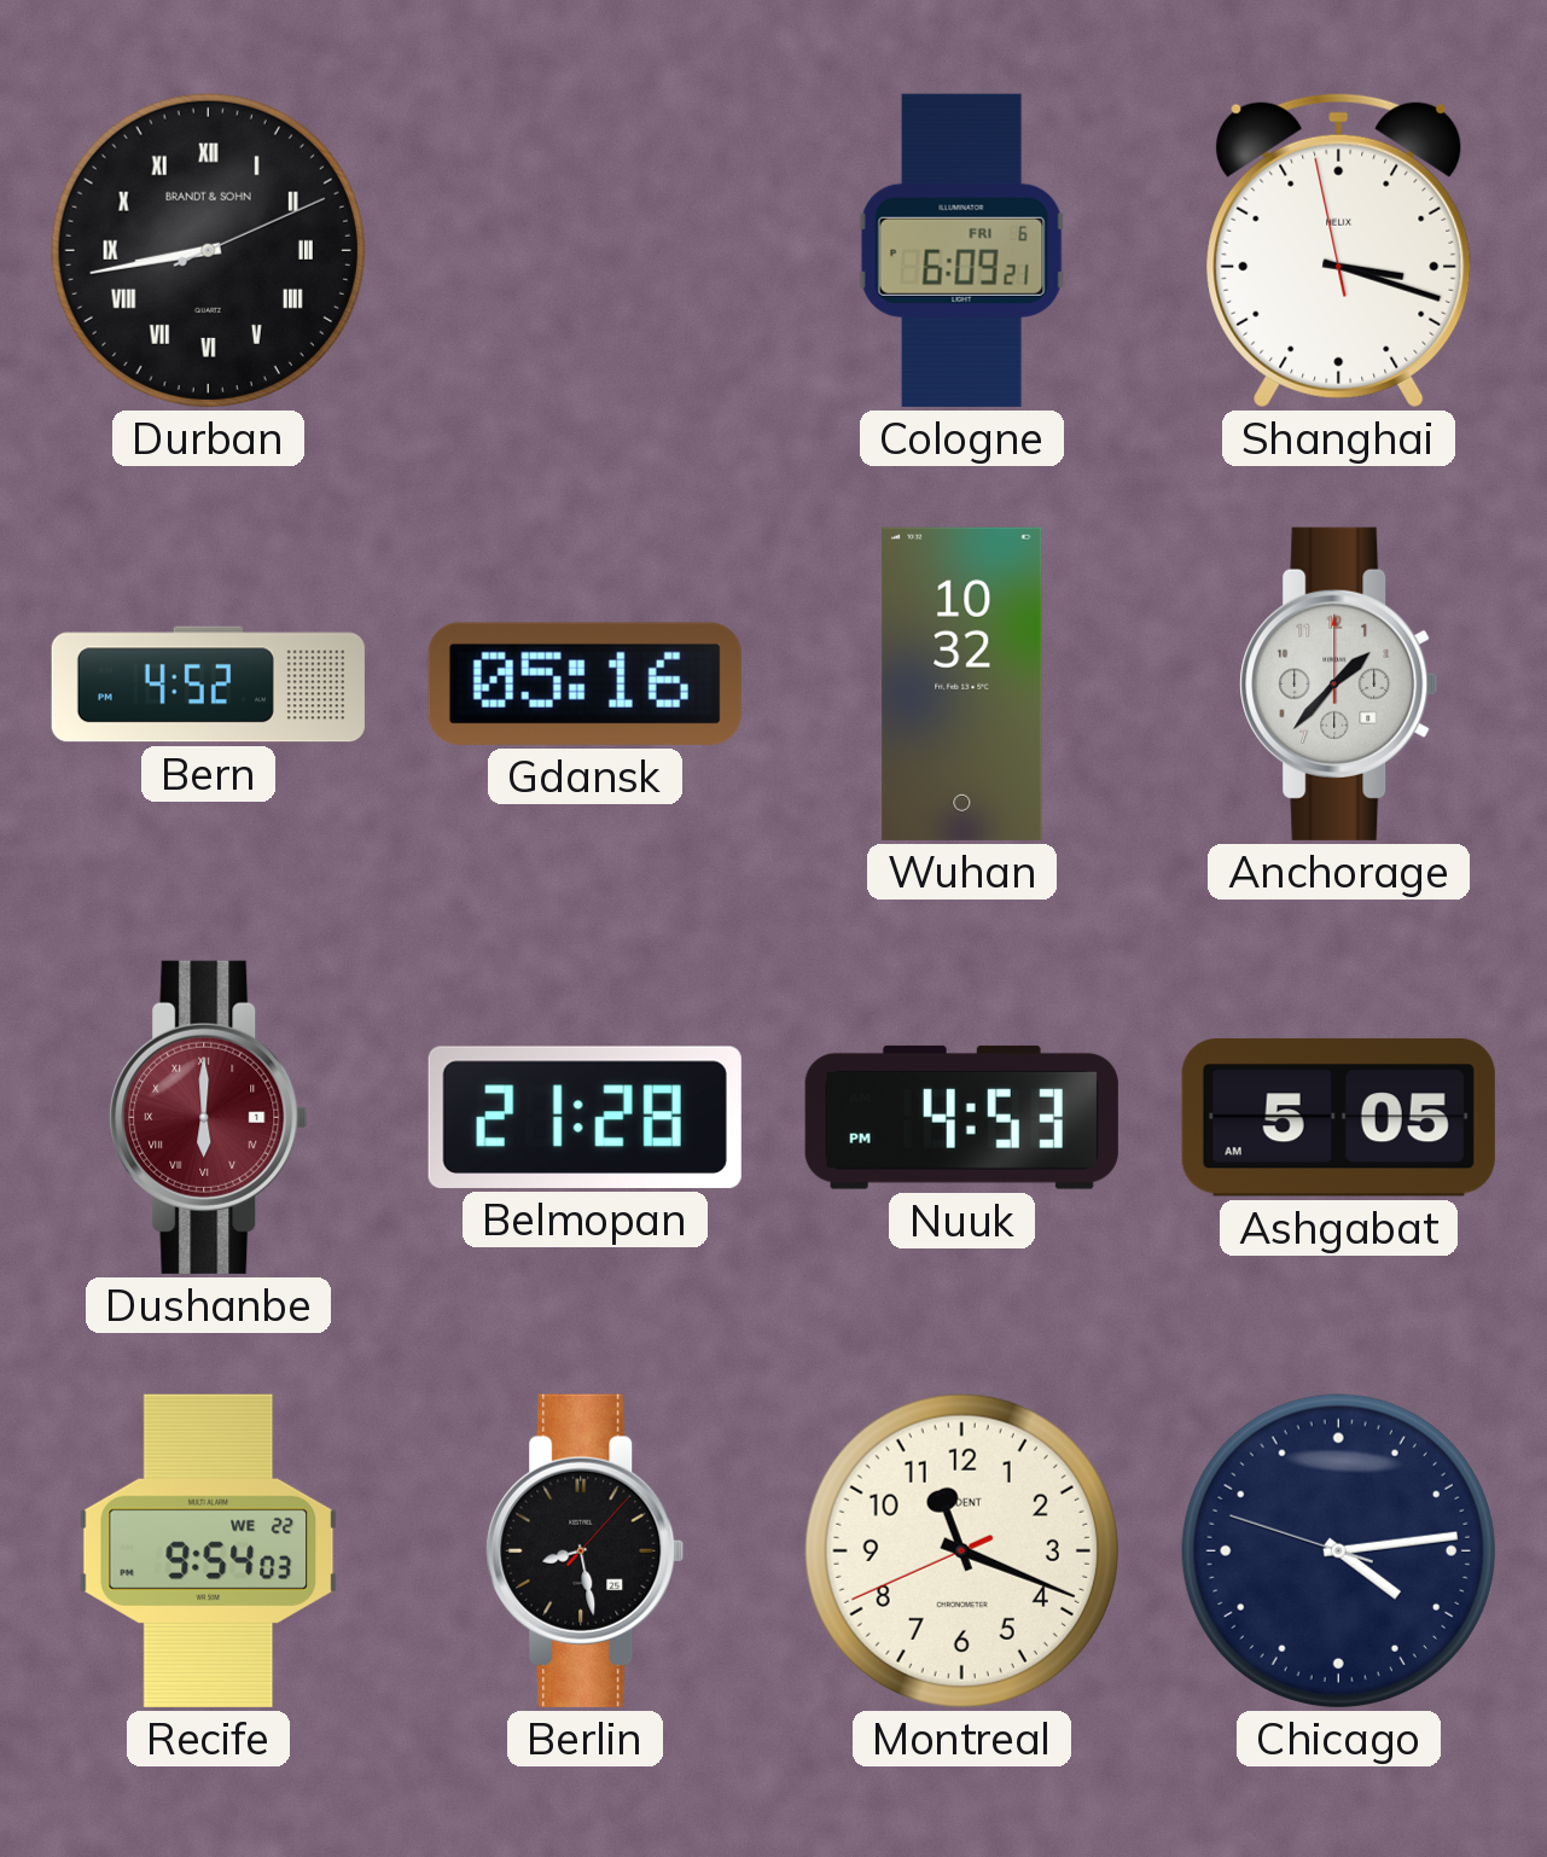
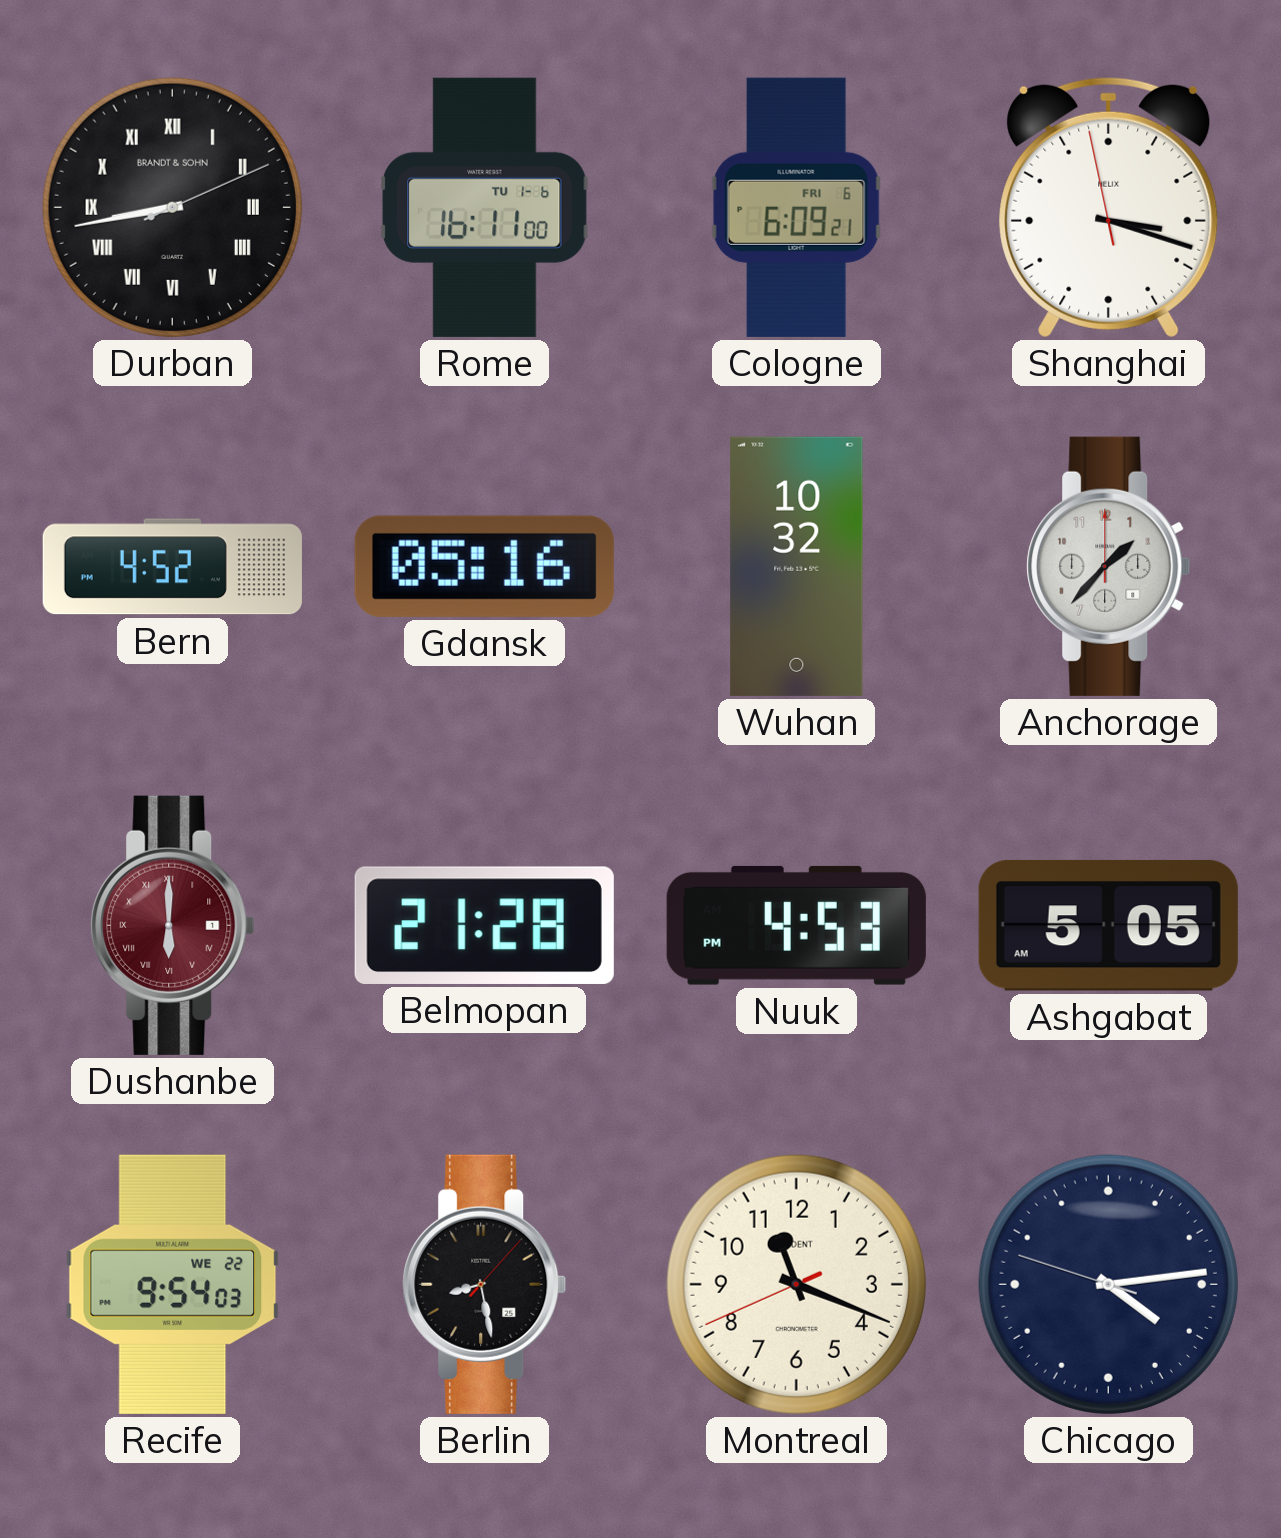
Rome: none -> 16:11 (485, 207)
